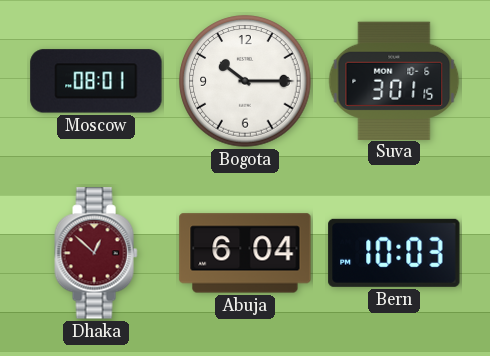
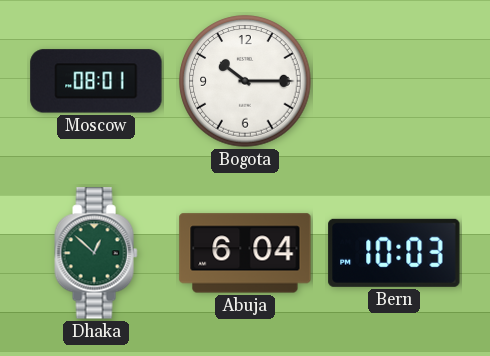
Suva: 3:01 -> none (394, 80)
Dhaka dial: burgundy -> green (96, 253)
